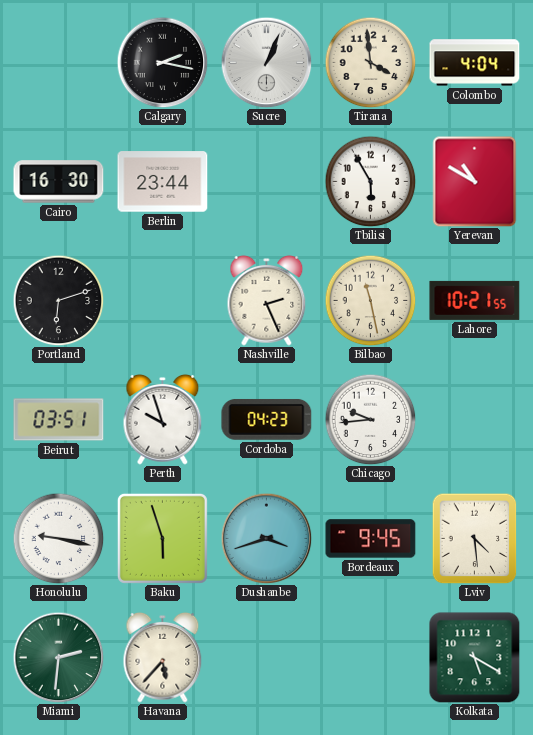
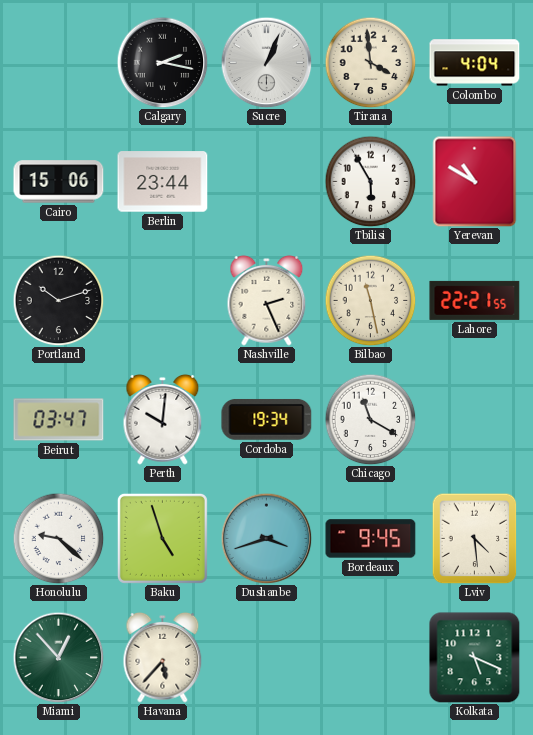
Cairo: 16:30 -> 15:06 (59, 182)
Portland: 6:12 -> 10:12 (58, 300)
Lahore: 10:21 -> 22:21 (475, 300)
Beirut: 03:51 -> 03:47 (59, 420)
Perth: 9:57 -> 10:01 (163, 419)
Cordoba: 04:23 -> 19:34 (267, 419)
Chicago: 9:44 -> 11:20 (370, 419)
Honolulu: 9:17 -> 9:22 (58, 538)
Baku: 5:57 -> 4:57 (162, 538)
Miami: 2:31 -> 12:53 (58, 657)
Kolkata: 5:20 -> 5:19 (475, 658)
